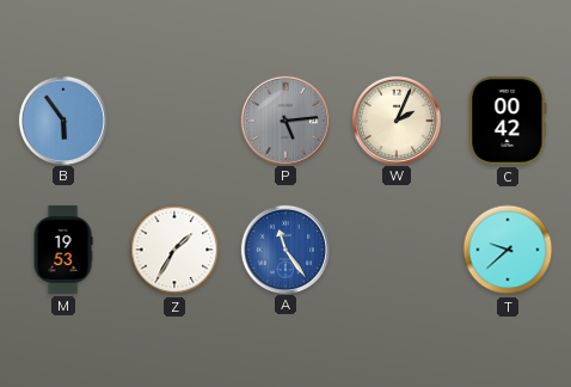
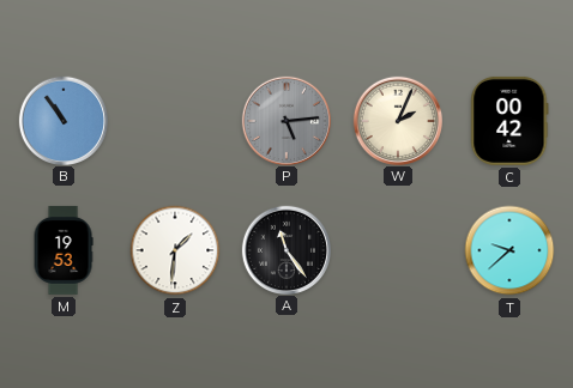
B: 5:54 -> 10:54 (62, 120)
Z: 1:35 -> 1:31 (175, 250)
A dial: blue -> black (285, 249)
